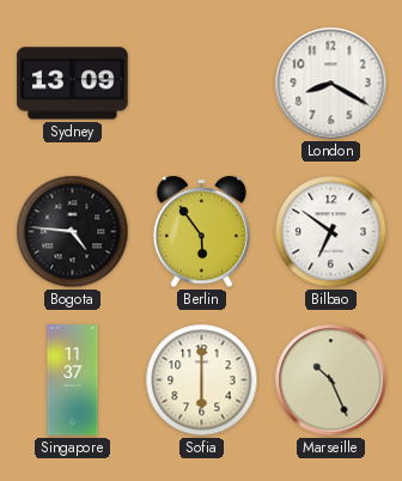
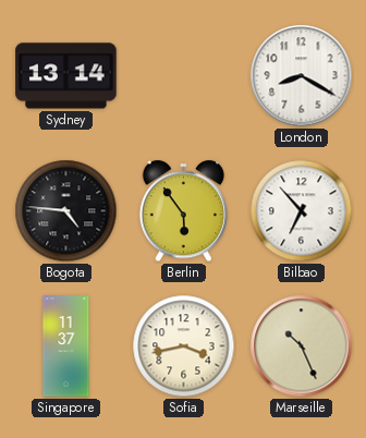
Sydney: 13:09 -> 13:14 (66, 76)
Bilbao: 6:51 -> 6:53 (302, 211)
Sofia: 6:00 -> 3:43 (184, 346)
